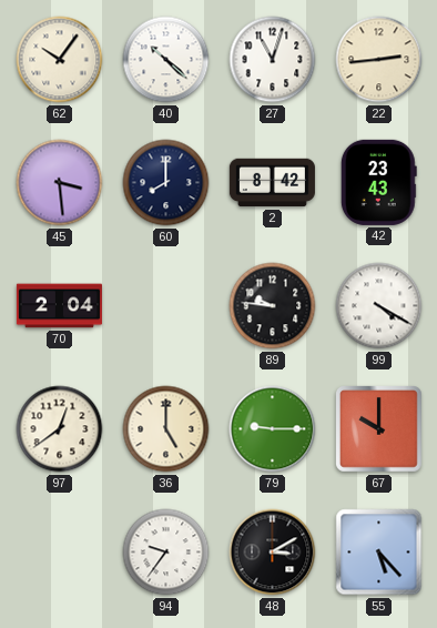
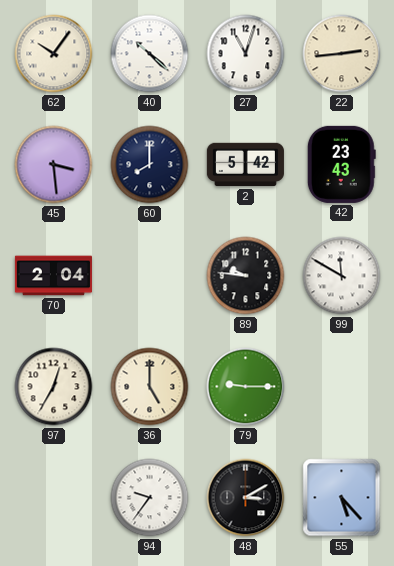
2: 8:42 -> 5:42 (245, 165)
99: 4:20 -> 11:50 (342, 276)
97: 12:39 -> 12:35 (54, 387)
67: 10:00 -> none (379, 429)
